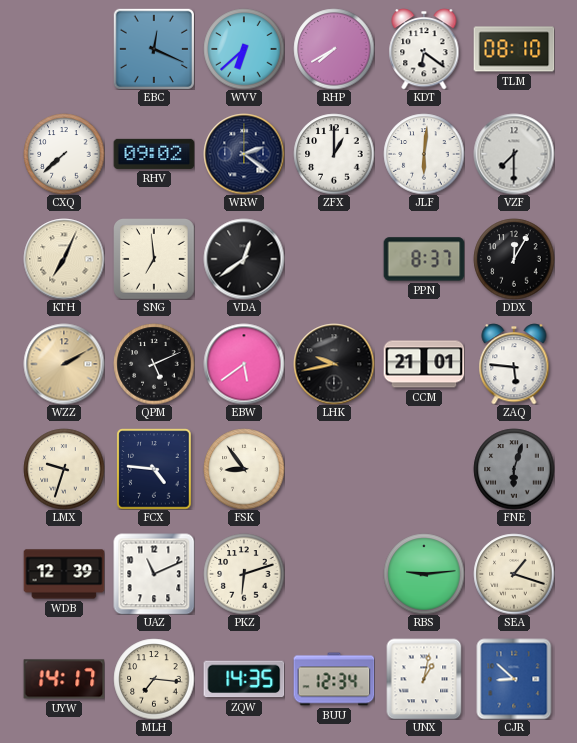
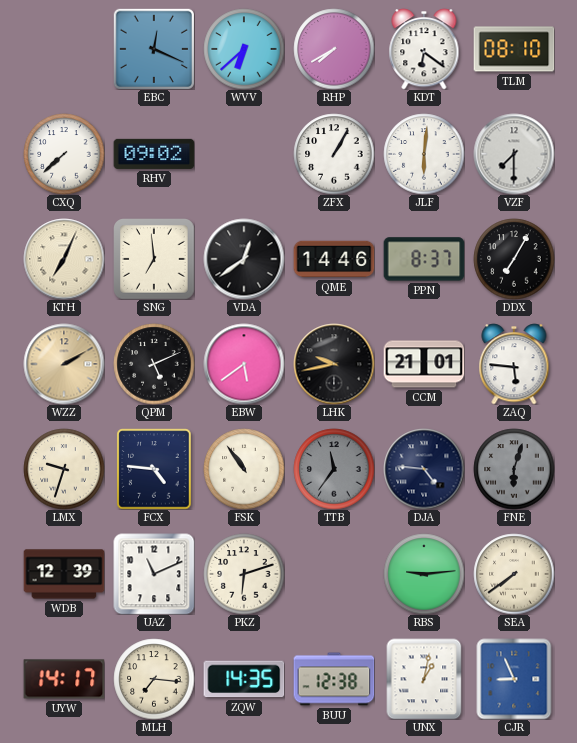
WRW: 2:21 -> none (244, 154)
ZFX: 1:00 -> 1:05 (334, 154)
QME: none -> 14:46 (334, 259)
DDX: 12:05 -> 7:05 (514, 259)
FSK: 8:54 -> 10:54 (244, 469)
TTB: none -> 11:36 (334, 469)
DJA: none -> 4:46 (424, 469)
SEA: 1:18 -> 7:39 (514, 574)
BUU: 12:34 -> 12:38 (334, 679)
CJR: 8:52 -> 8:56 (514, 679)
